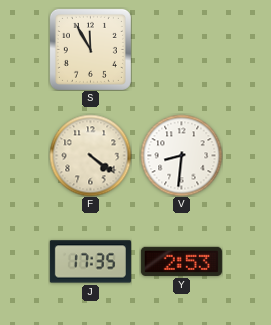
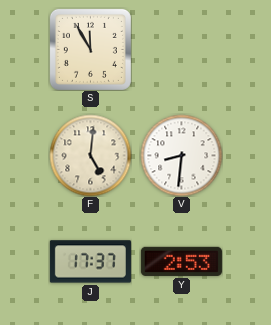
F: 4:21 -> 5:01 (90, 155)
J: 17:35 -> 17:37 (90, 262)
